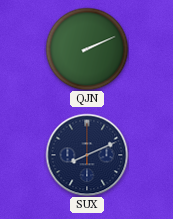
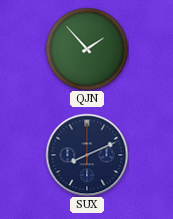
QJN: 2:11 -> 1:53 (87, 49)
